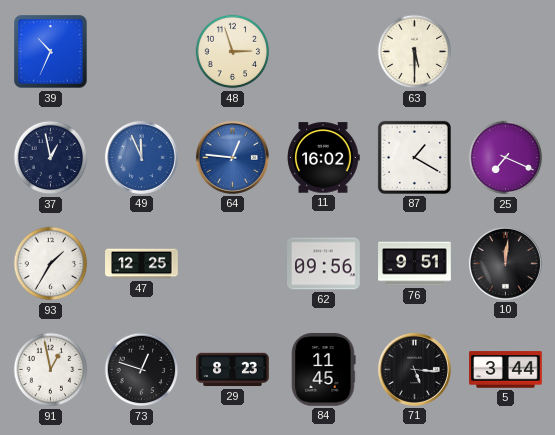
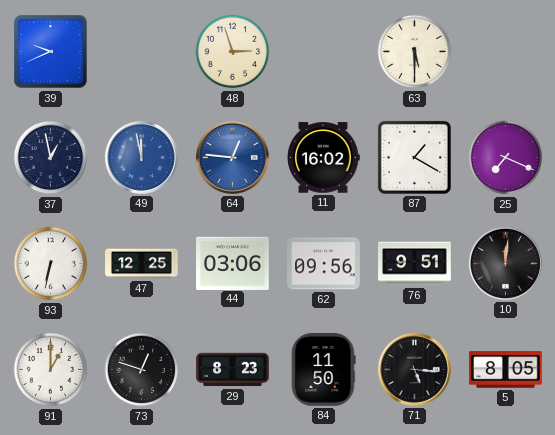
39: 10:34 -> 9:41 (51, 52)
49: 11:56 -> 11:58 (141, 157)
93: 1:35 -> 6:32 (51, 264)
44: none -> 03:06 (233, 263)
91: 12:58 -> 1:00 (51, 370)
84: 11:45 -> 11:50 (324, 370)
5: 3:44 -> 8:05 (506, 370)
